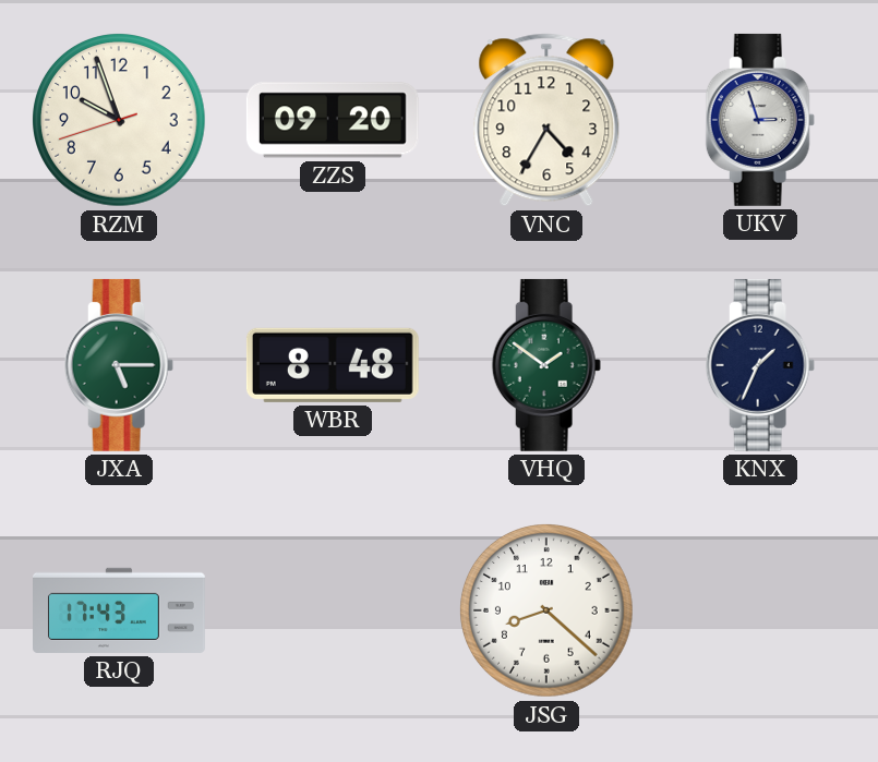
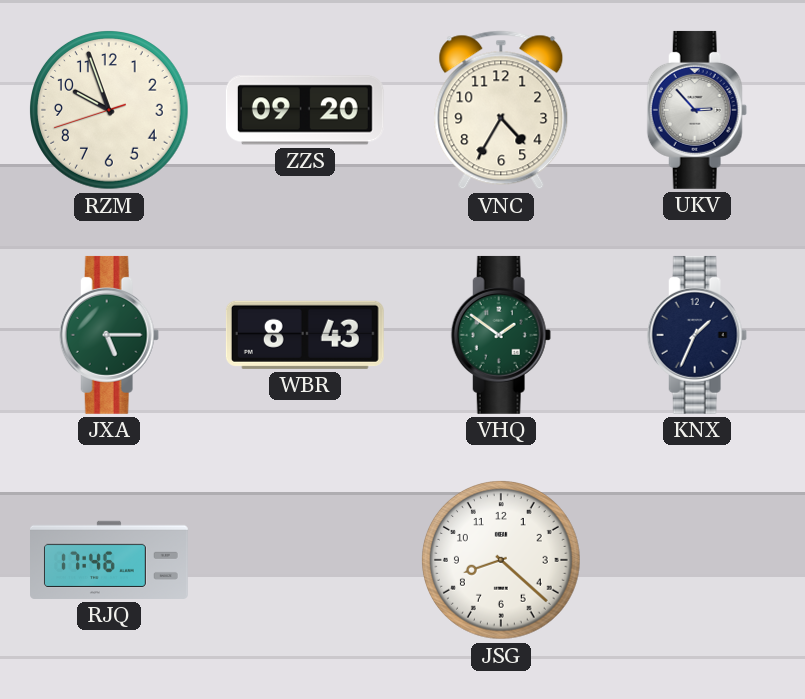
UKV: 2:57 -> 2:53 (697, 110)
WBR: 8:48 -> 8:43 (305, 335)
RJQ: 17:43 -> 17:46 (110, 560)
